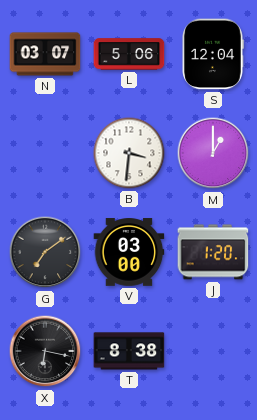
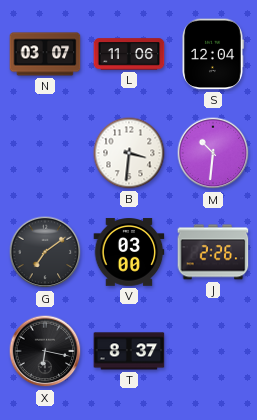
L: 5:06 -> 11:06 (129, 54)
M: 1:00 -> 10:31 (213, 153)
J: 1:20 -> 2:26 (213, 252)
T: 8:38 -> 8:37 (129, 351)
